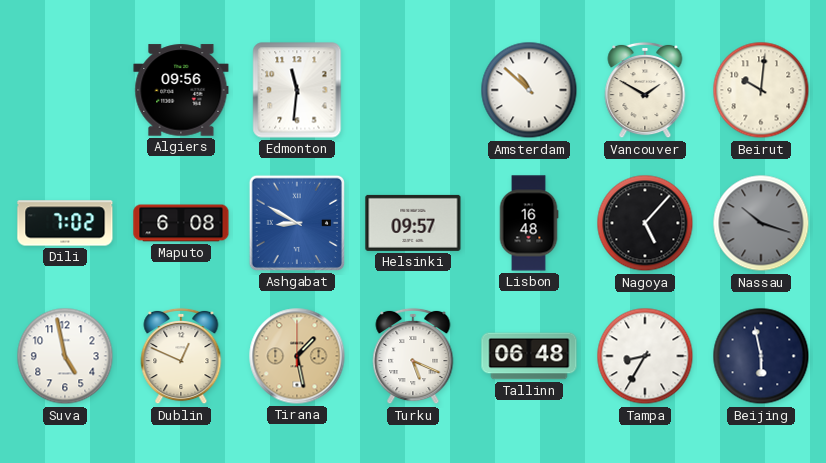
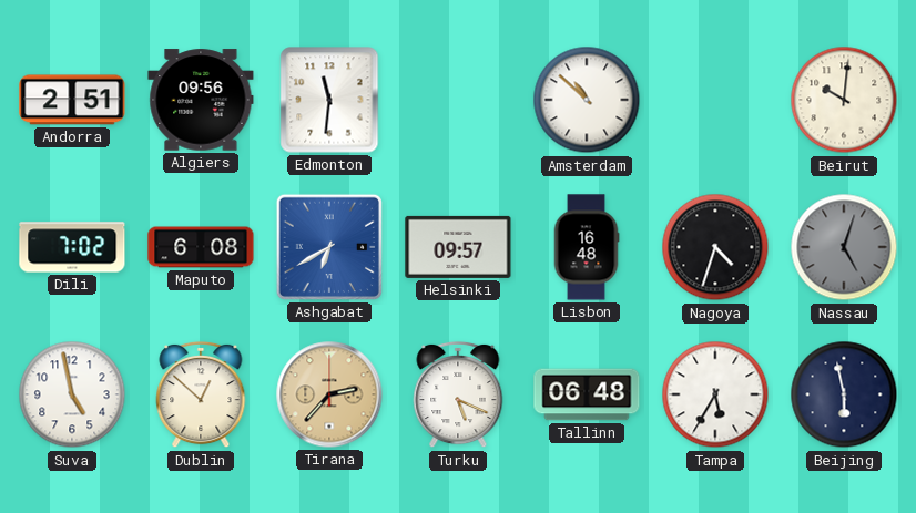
Andorra: none -> 2:51 (72, 100)
Vancouver: 1:50 -> none (645, 90)
Ashgabat: 8:50 -> 6:40 (329, 247)
Nagoya: 5:07 -> 4:33 (715, 247)
Nassau: 10:18 -> 5:03 (844, 247)
Dublin: 12:49 -> 12:52 (201, 394)
Tirana: 1:28 -> 2:37 (329, 394)
Tampa: 8:35 -> 5:35 (715, 394)
